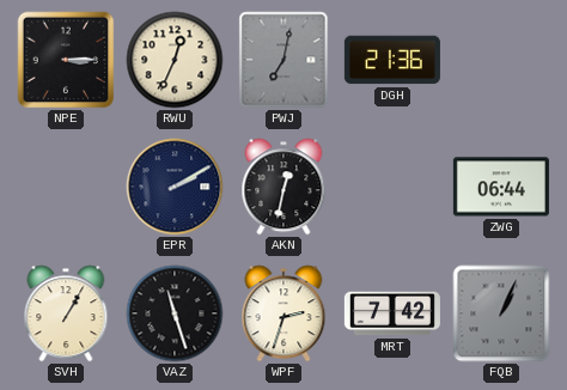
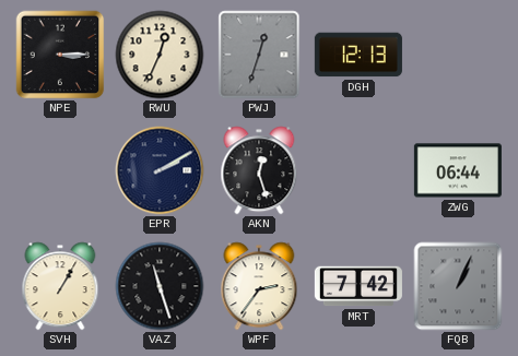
PWJ: 7:02 -> 12:33 (259, 55)
DGH: 21:36 -> 12:13 (358, 55)
AKN: 12:32 -> 12:27 (259, 170)
WPF: 2:33 -> 2:36 (259, 286)
